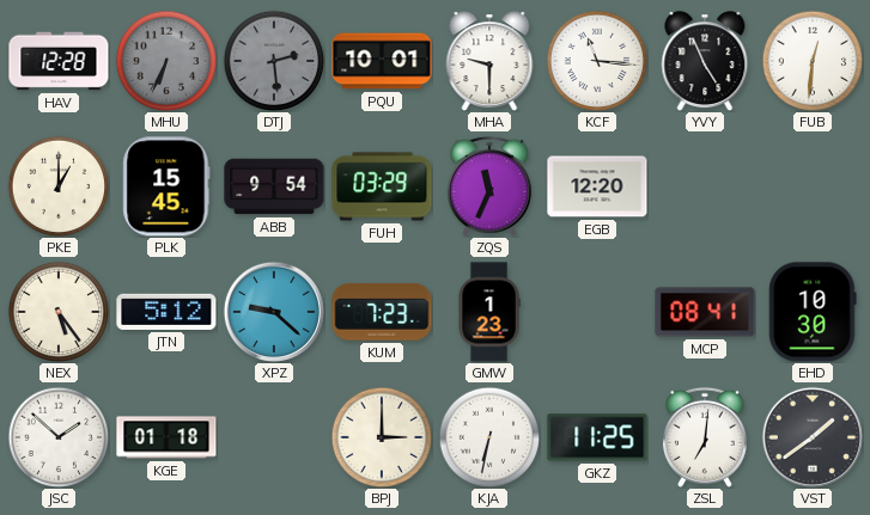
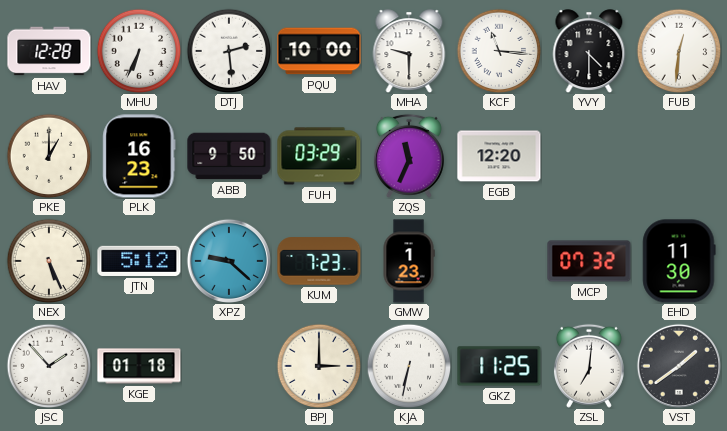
MHU dial: grey -> white (139, 51)
DTJ dial: grey -> white (229, 51)
PQU: 10:01 -> 10:00 (319, 51)
YVY: 4:56 -> 4:30 (589, 51)
PLK: 15:45 -> 16:23 (139, 156)
ABB: 9:54 -> 9:50 (229, 156)
NEX: 5:24 -> 5:26 (49, 261)
MCP: 08:41 -> 07:32 (589, 261)
EHD: 10:30 -> 11:30 (679, 261)
JSC: 1:52 -> 1:53 (49, 366)
